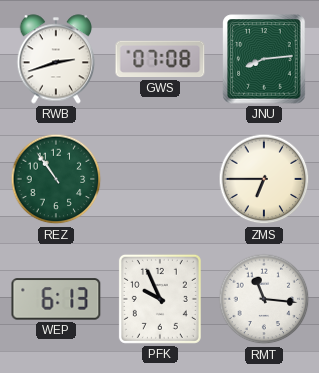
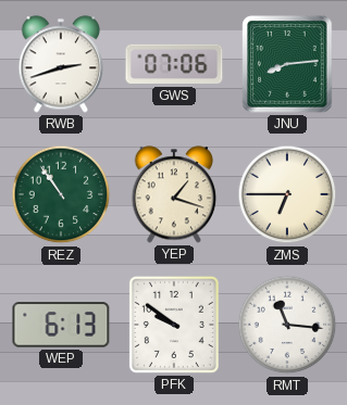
GWS: 07:08 -> 07:06 (174, 64)
YEP: none -> 1:18 (174, 194)
PFK: 9:56 -> 9:51 (174, 325)
